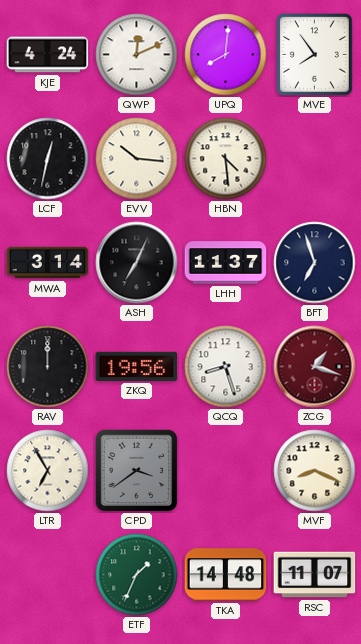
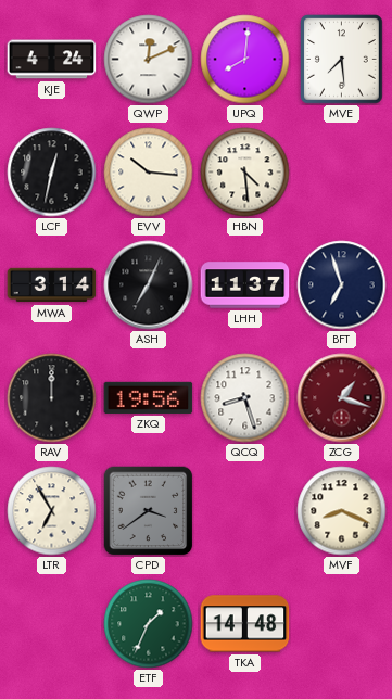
MVE: 7:54 -> 7:29 (342, 60)
RSC: 11:07 -> none (315, 575)
